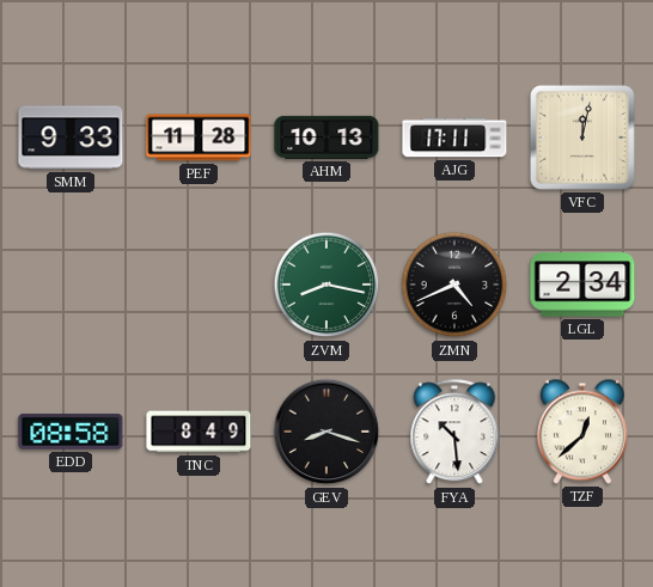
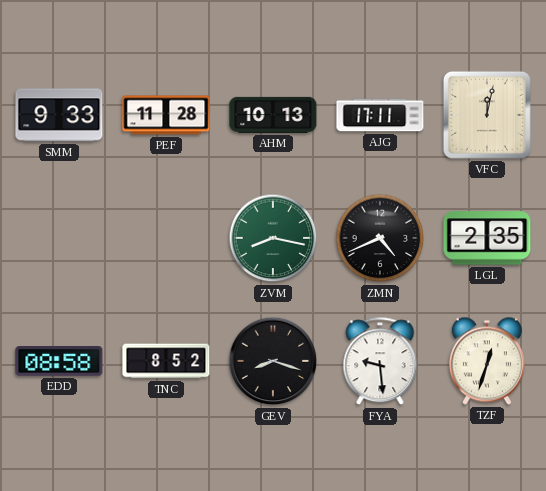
LGL: 2:34 -> 2:35 (487, 238)
TNC: 8:49 -> 8:52 (166, 361)
FYA: 10:29 -> 9:29 (380, 362)
TZF: 12:38 -> 12:33 (487, 361)
